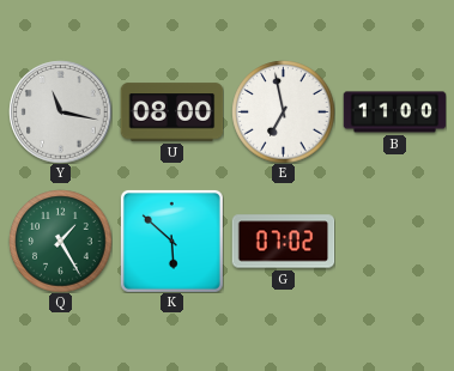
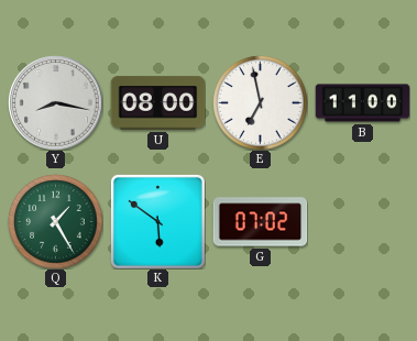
Y: 11:17 -> 8:17 (55, 102)
K: 5:52 -> 5:51 (157, 221)
